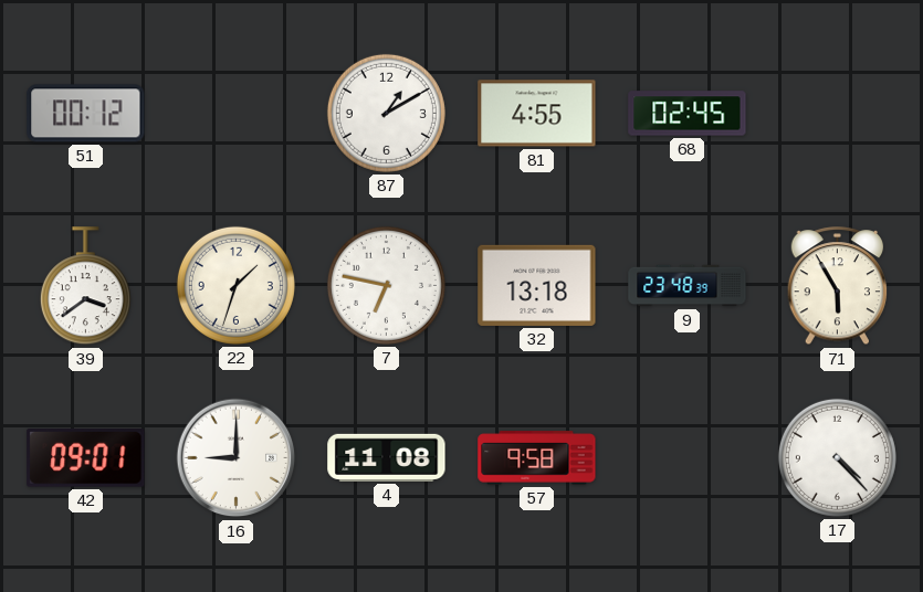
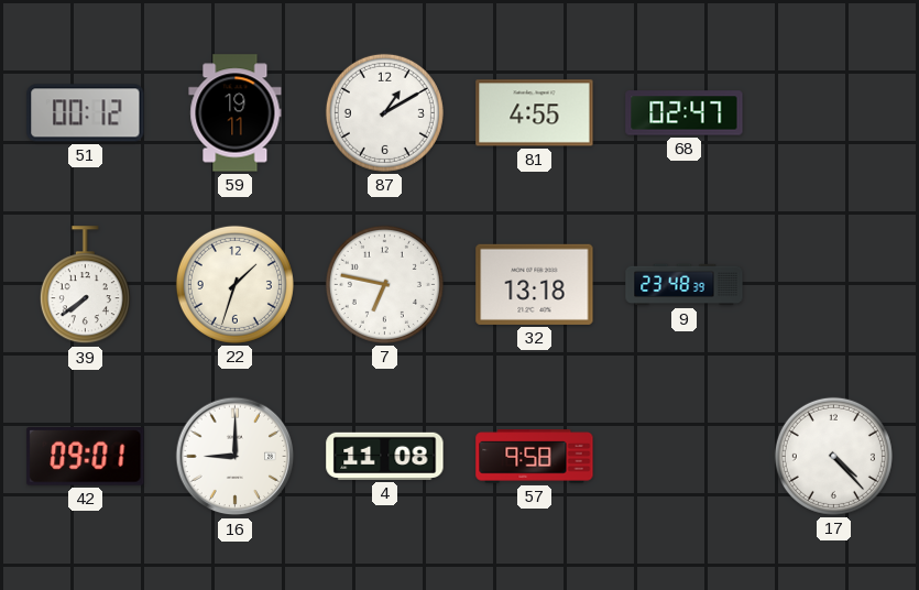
59: none -> 19:11 (236, 113)
68: 02:45 -> 02:47 (685, 113)
39: 3:39 -> 7:39 (85, 285)
71: 5:55 -> none (838, 286)
